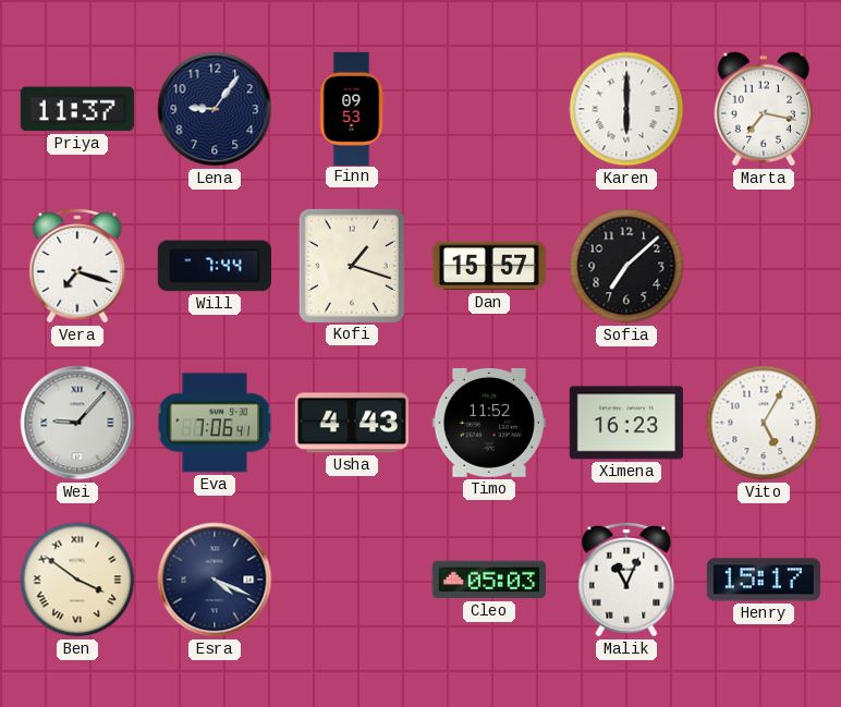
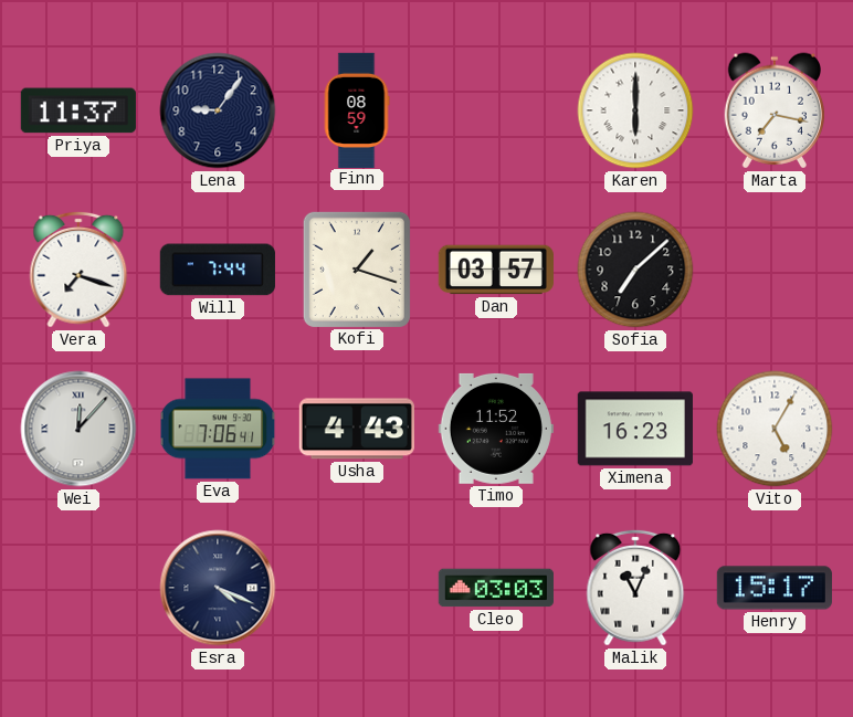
Finn: 09:53 -> 08:59 (357, 109)
Dan: 15:57 -> 03:57 (496, 270)
Wei: 9:07 -> 12:07 (78, 429)
Ben: 3:51 -> none (77, 580)
Cleo: 05:03 -> 03:03 (496, 588)
